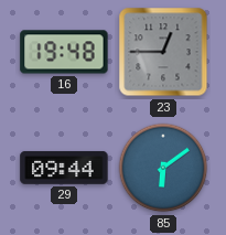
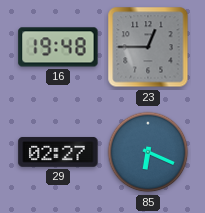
29: 09:44 -> 02:27 (58, 152)
85: 6:09 -> 6:19 (148, 152)
